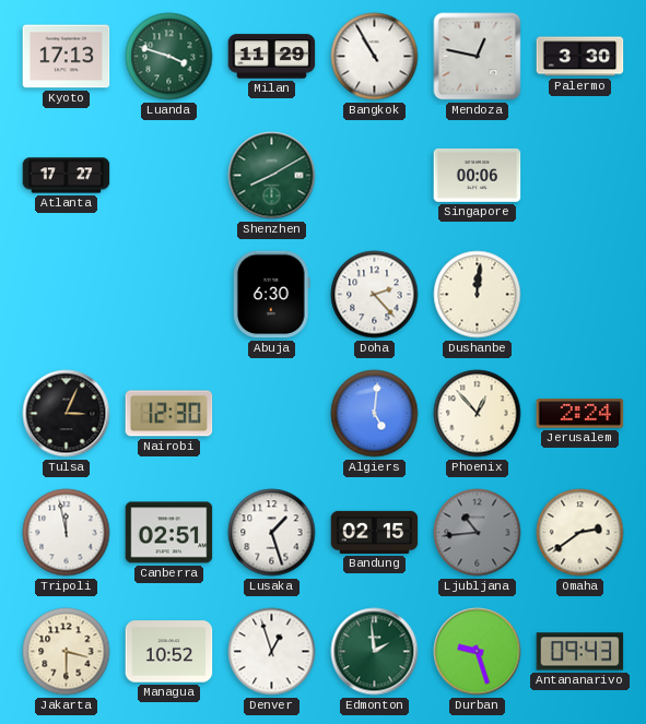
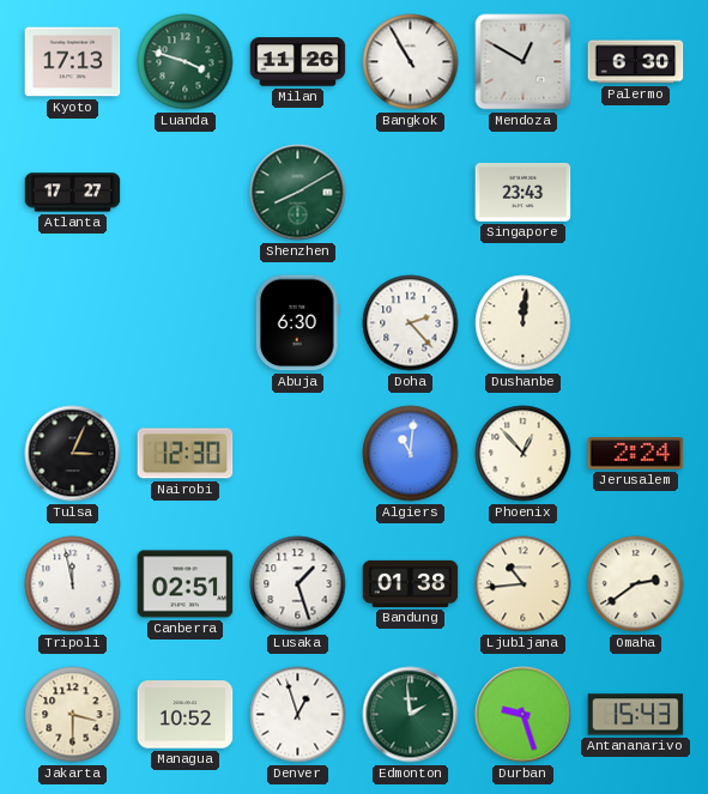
Milan: 11:29 -> 11:26 (298, 62)
Mendoza: 12:47 -> 12:50 (524, 62)
Palermo: 3:30 -> 6:30 (636, 62)
Singapore: 00:06 -> 23:43 (524, 192)
Algiers: 5:01 -> 11:01 (411, 454)
Bandung: 02:15 -> 01:38 (411, 583)
Ljubljana dial: grey -> cream (524, 584)
Antananarivo: 09:43 -> 15:43 (636, 715)
